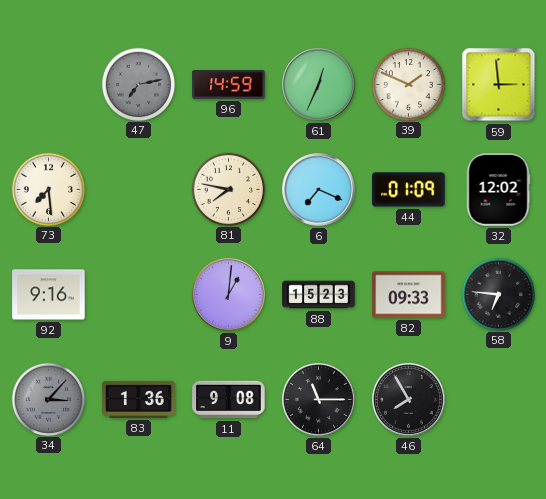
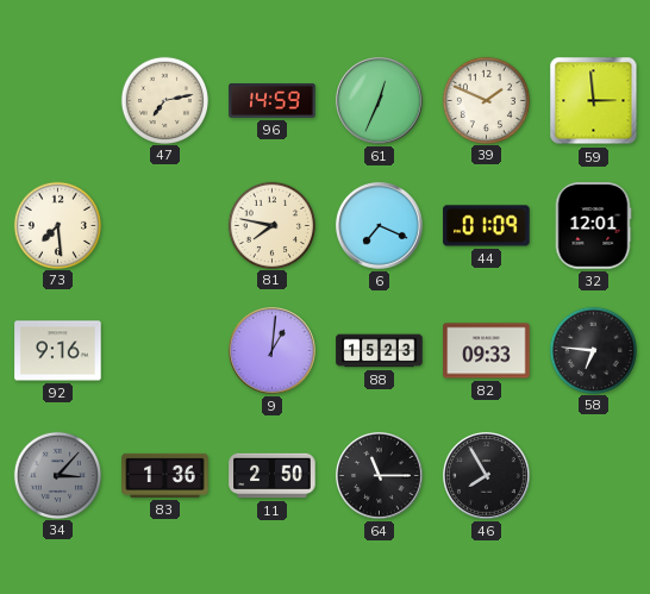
47 dial: grey -> cream (164, 100)
32: 12:02 -> 12:01 (593, 226)
11: 9:08 -> 2:50 (273, 476)
